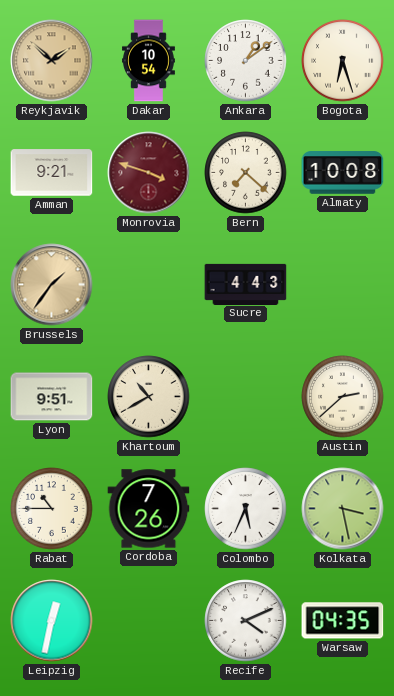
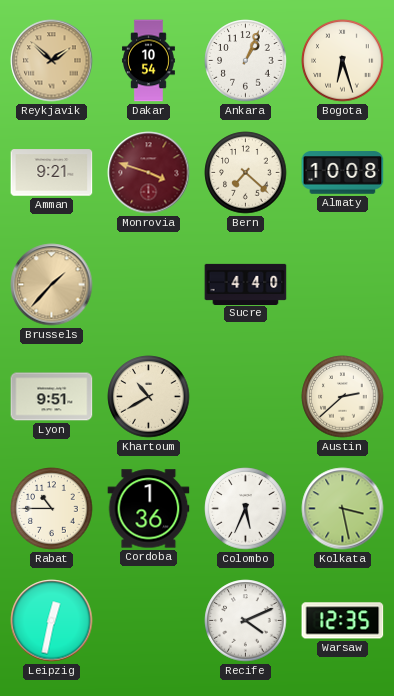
Ankara: 1:09 -> 1:04 (246, 61)
Brussels: 1:36 -> 1:37 (52, 285)
Sucre: 4:43 -> 4:40 (246, 284)
Cordoba: 7:26 -> 1:36 (149, 509)
Warsaw: 04:35 -> 12:35 (343, 621)
